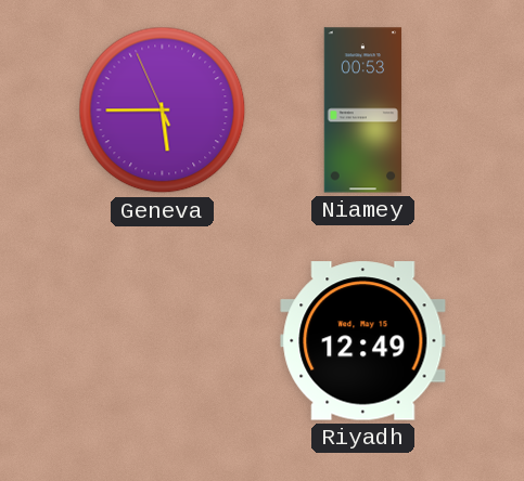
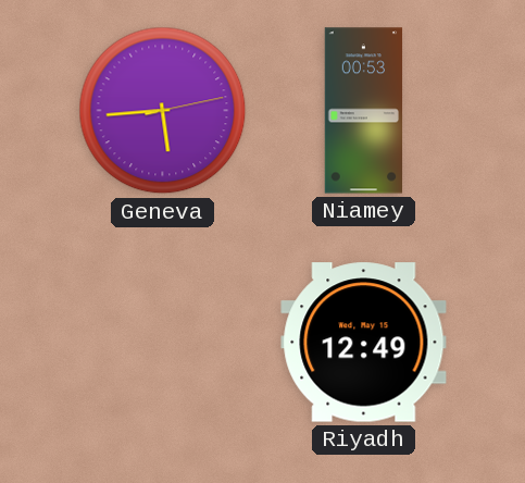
Geneva: 5:44:56 -> 5:44:13 (163, 111)
